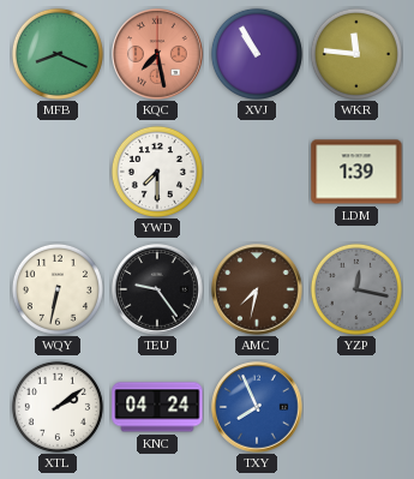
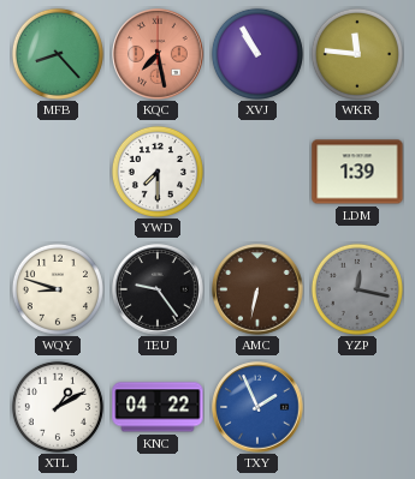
MFB: 8:19 -> 8:23 (58, 54)
WQY: 6:32 -> 8:48 (58, 289)
AMC: 7:32 -> 6:32 (257, 289)
XTL: 2:09 -> 1:10 (58, 407)
KNC: 04:24 -> 04:22 (158, 407)
TXY: 7:56 -> 1:56 (257, 407)
